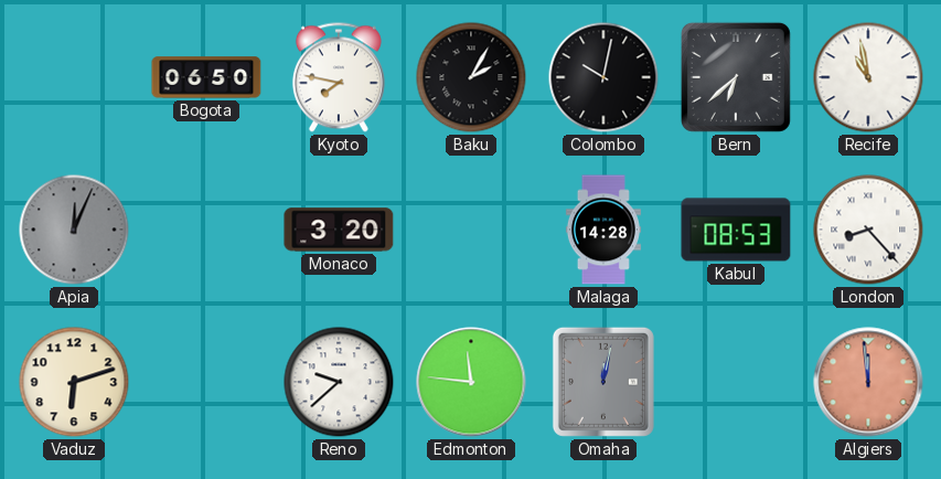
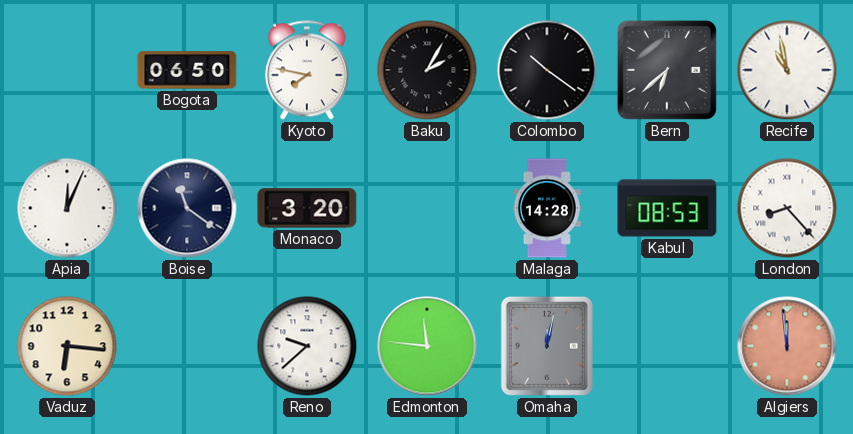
Colombo: 10:02 -> 10:21 (547, 70)
Apia dial: grey -> white (67, 208)
Boise: none -> 11:21 (187, 208)
Vaduz: 6:12 -> 6:16 (67, 346)
